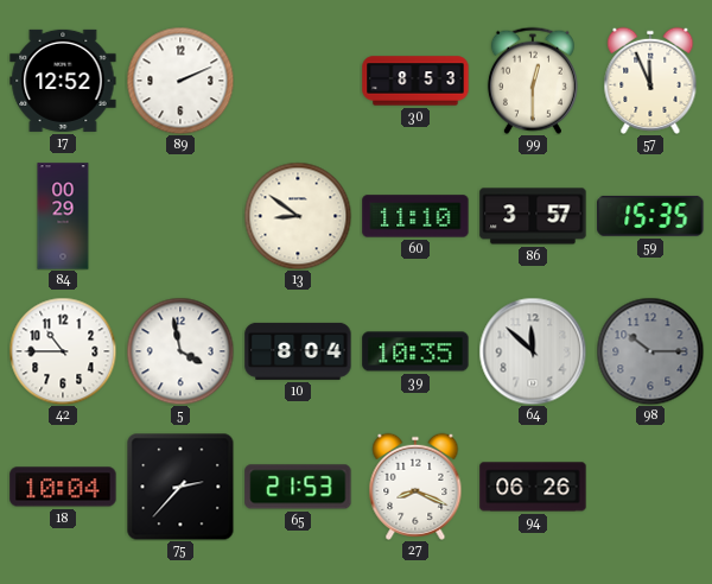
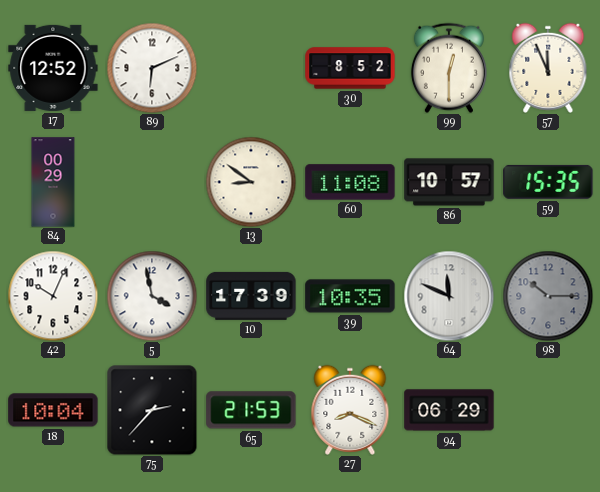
89: 2:11 -> 6:11 (152, 68)
30: 8:53 -> 8:52 (350, 68)
60: 11:10 -> 11:08 (350, 182)
86: 3:57 -> 10:57 (449, 182)
42: 10:45 -> 10:04 (53, 296)
10: 8:04 -> 17:39 (251, 296)
64: 11:52 -> 11:49 (449, 296)
94: 06:26 -> 06:29 (449, 410)
